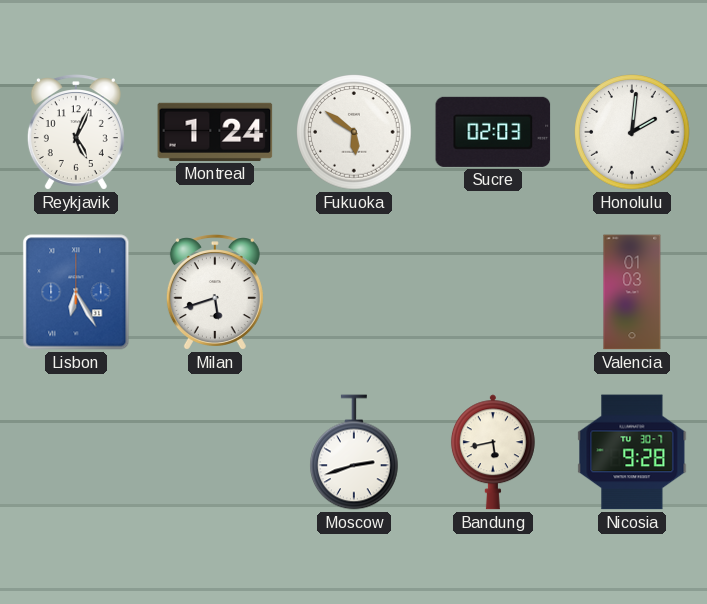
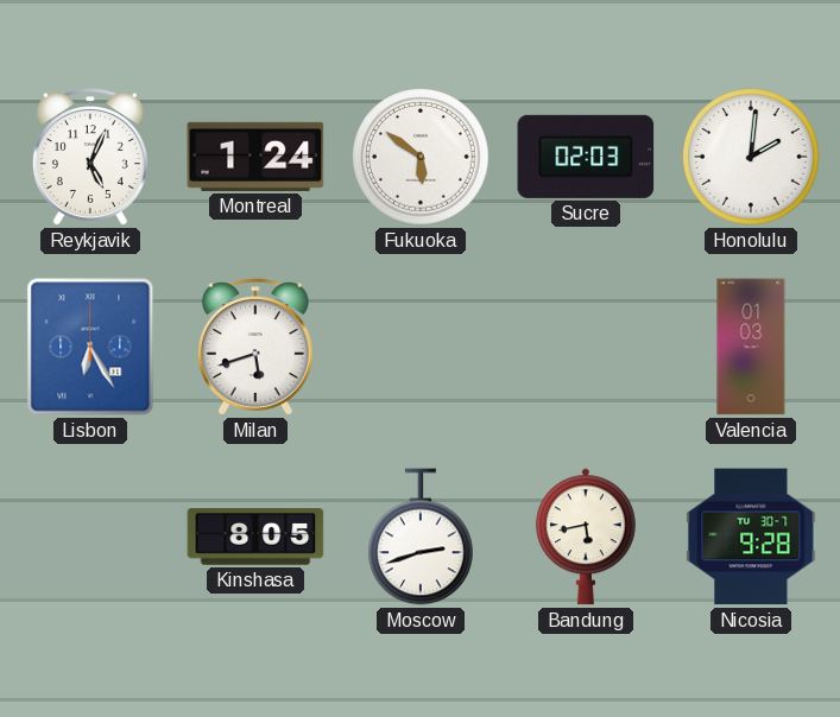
Kinshasa: none -> 8:05 (255, 537)
